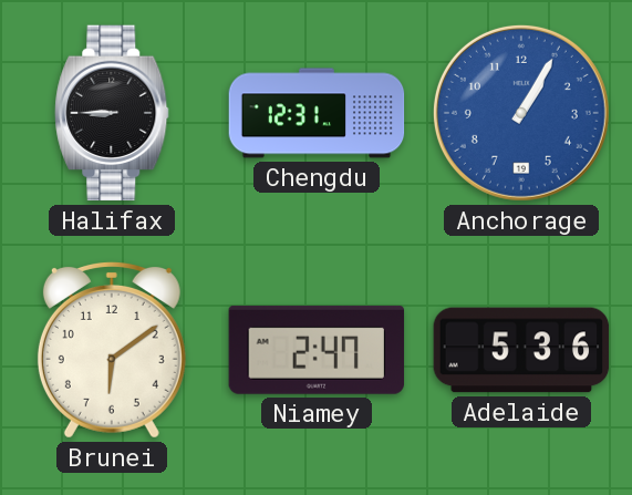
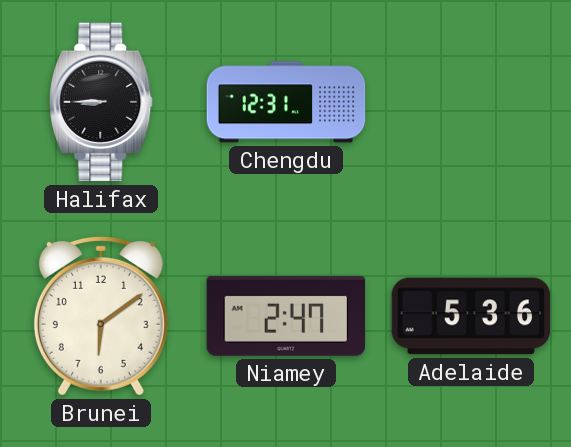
Anchorage: 1:05 -> none (521, 113)
